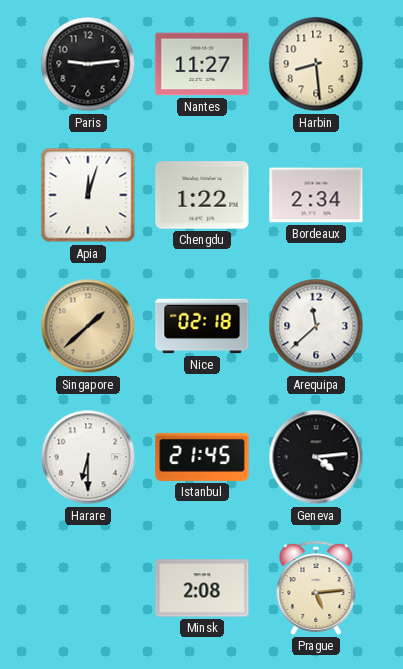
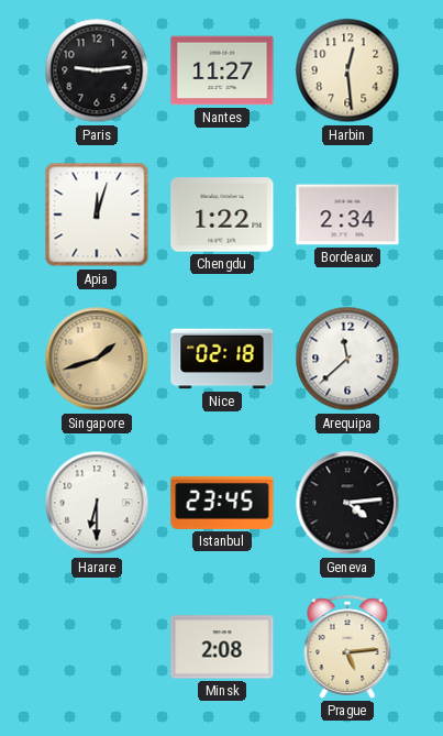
Harbin: 8:29 -> 12:29 (347, 70)
Singapore: 1:38 -> 1:42 (97, 359)
Istanbul: 21:45 -> 23:45 (222, 503)
